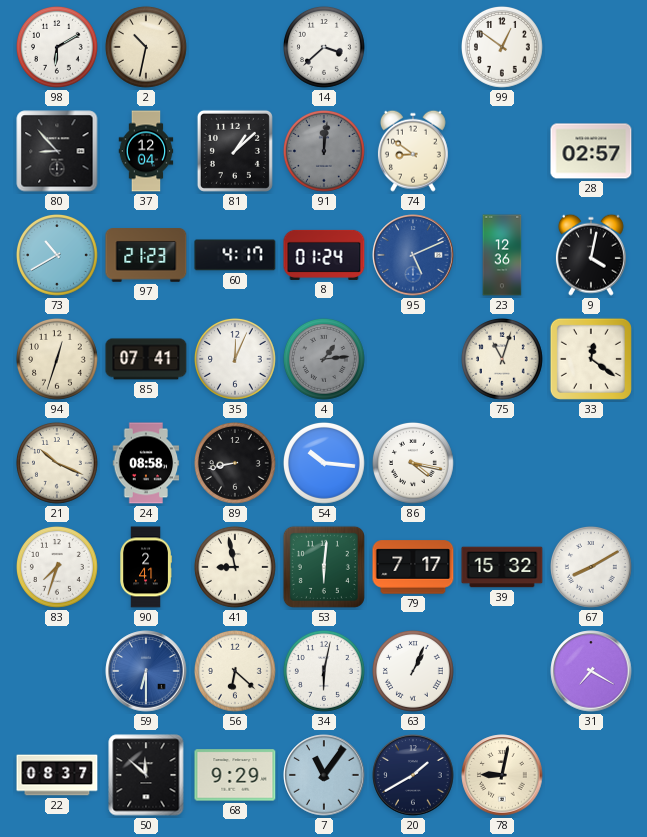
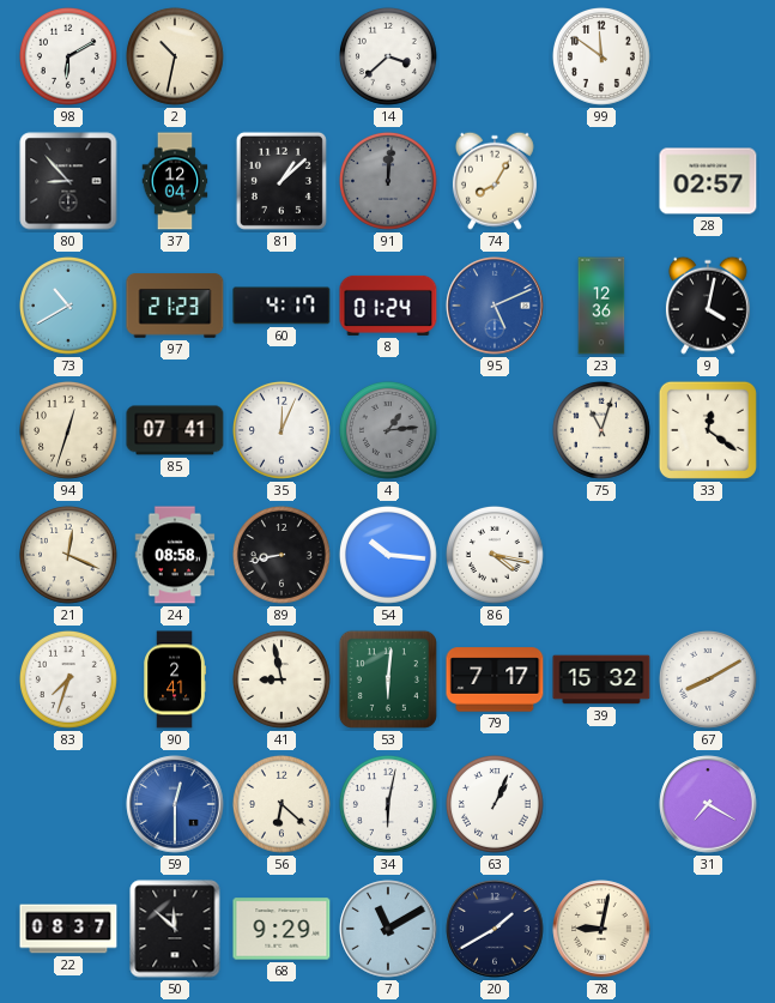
99: 12:51 -> 11:51 (601, 56)
74: 8:51 -> 8:05 (495, 181)
21: 10:19 -> 12:19 (68, 555)
59: 6:30 -> 12:30 (175, 804)
7: 11:06 -> 11:10 (388, 929)
